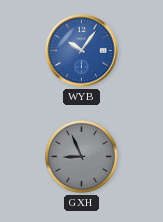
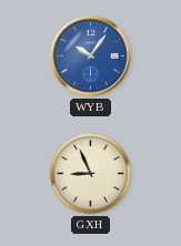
GXH dial: grey -> cream (91, 174)
